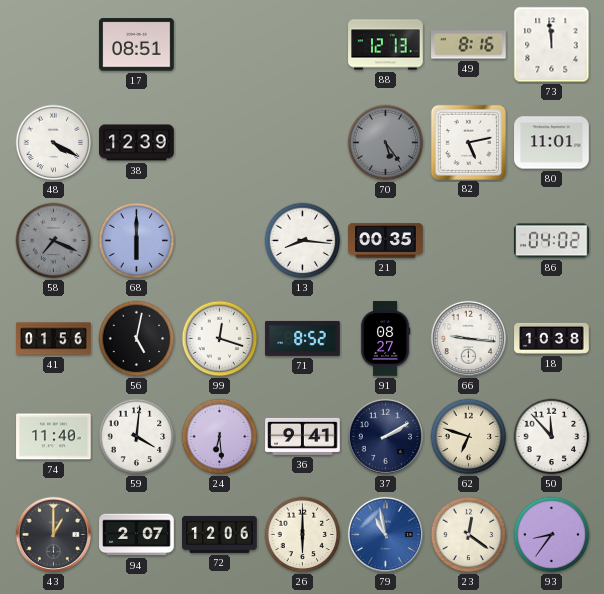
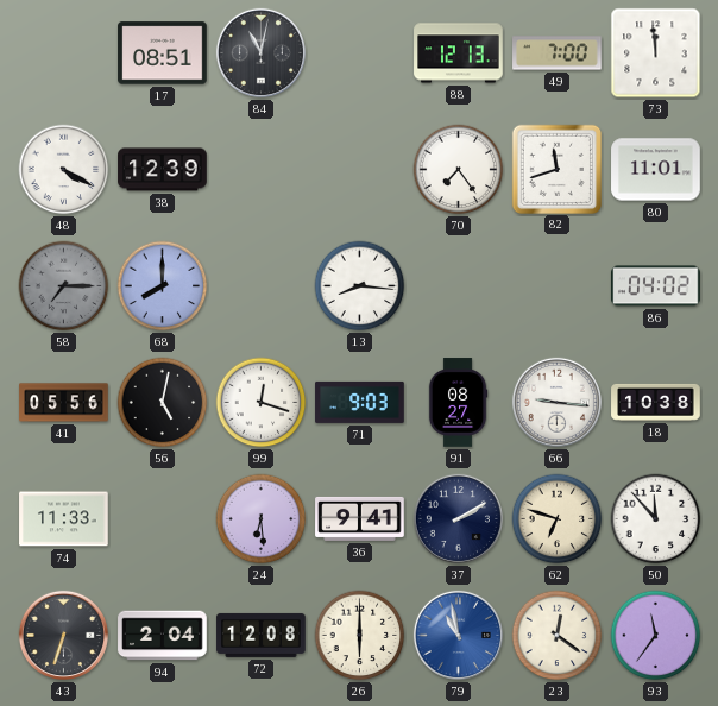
84: none -> 11:02 (260, 52)
49: 8:16 -> 7:00 (558, 53)
70: 5:24 -> 7:24 (459, 170)
70 dial: grey -> white (459, 170)
82: 5:13 -> 11:42 (556, 169)
58: 7:19 -> 7:15 (64, 286)
68: 6:00 -> 8:00 (163, 286)
21: 00:35 -> none (386, 241)
41: 01:56 -> 05:56 (64, 403)
71: 8:52 -> 9:03 (360, 402)
74: 11:40 -> 11:33 (64, 519)
59: 4:01 -> none (137, 437)
43: 1:00 -> 6:33 (63, 635)
94: 2:07 -> 2:04 (163, 636)
72: 12:06 -> 12:08 (262, 635)
93: 8:36 -> 11:36 (656, 636)
